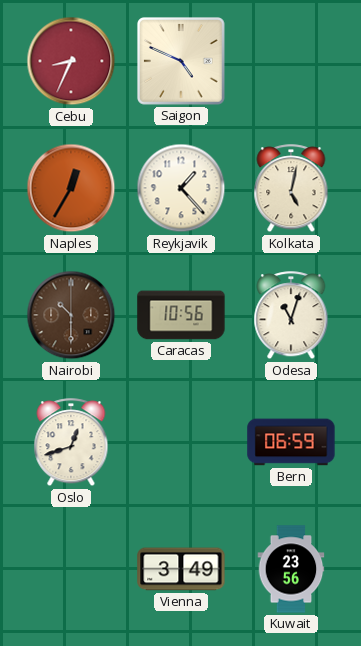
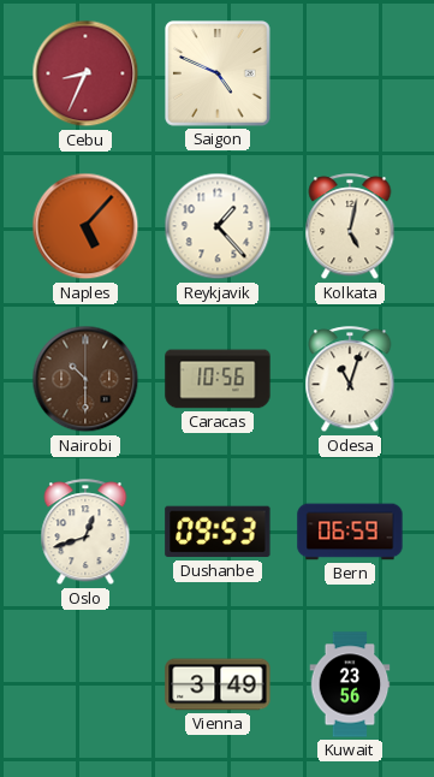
Naples: 12:35 -> 5:07 (85, 226)
Dushanbe: none -> 09:53 (218, 532)
